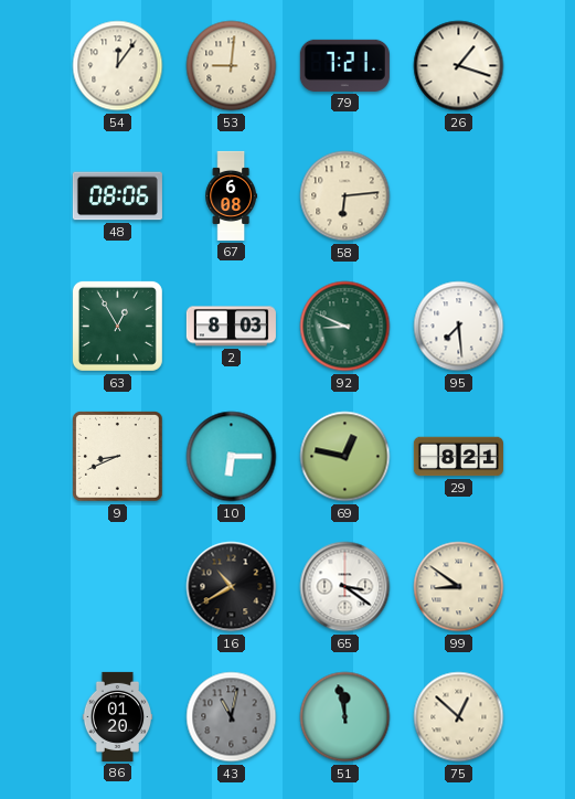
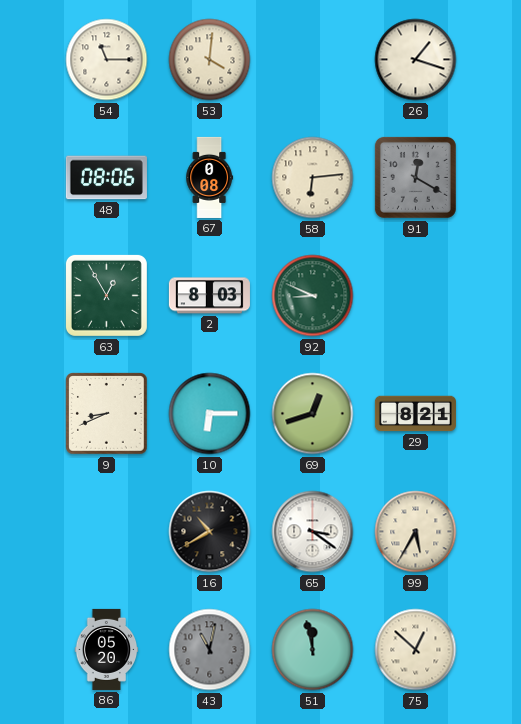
54: 12:06 -> 11:15 (107, 60)
53: 9:01 -> 4:01 (210, 60)
79: 7:21 -> none (344, 65)
67: 6:08 -> 0:08 (210, 177)
91: none -> 12:20 (415, 177)
95: 7:29 -> none (459, 327)
69: 12:47 -> 12:42 (313, 414)
99: 8:51 -> 5:35 (416, 532)
86: 01:20 -> 05:20 (107, 649)
